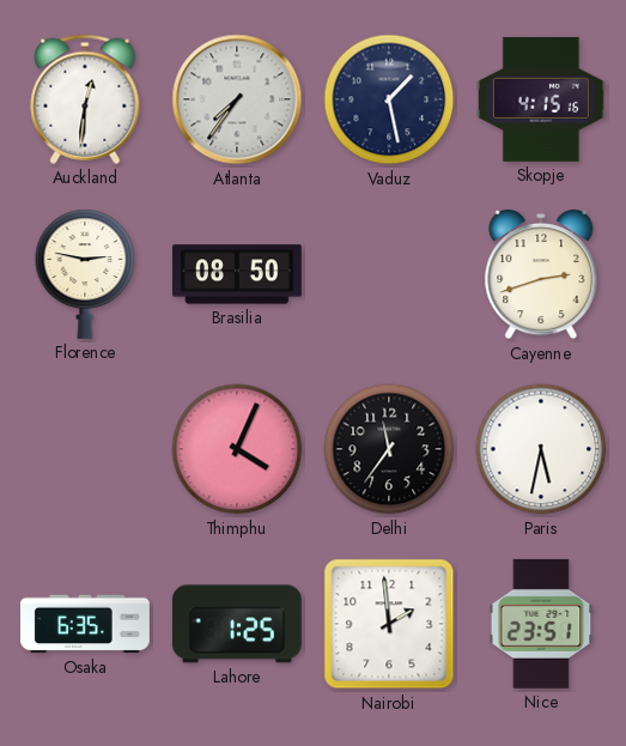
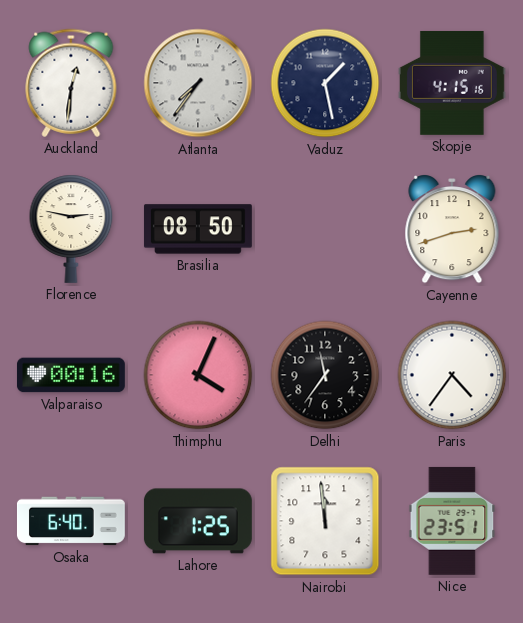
Valparaiso: none -> 00:16 (71, 375)
Paris: 5:32 -> 4:36 (452, 375)
Osaka: 6:35 -> 6:40 (71, 521)
Nairobi: 1:59 -> 11:59 (325, 521)
